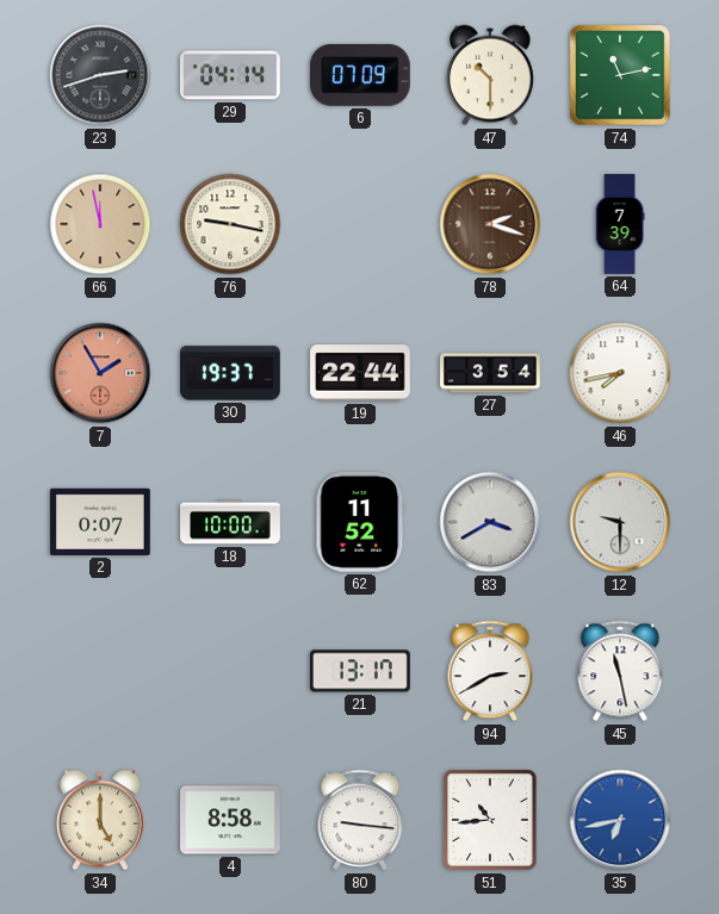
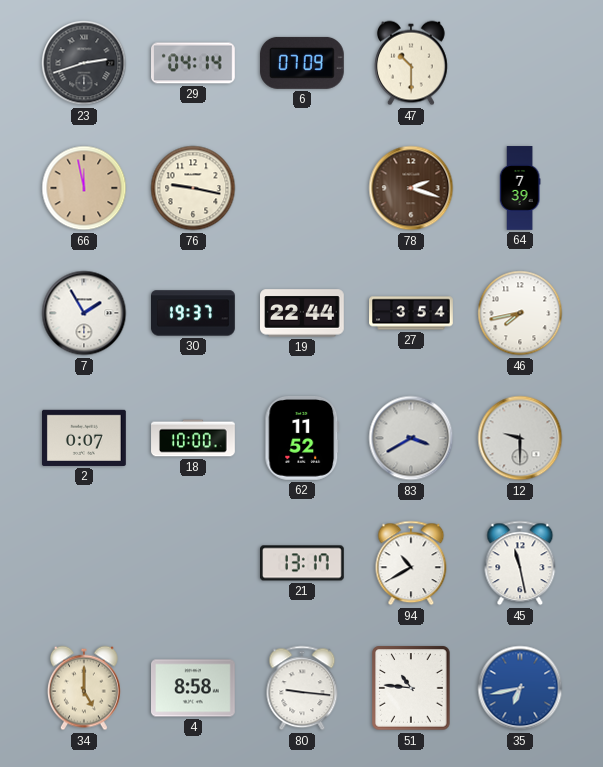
74: 11:13 -> none (620, 75)
7 dial: salmon -> white (84, 313)
94: 2:40 -> 10:40 (411, 563)
51: 10:44 -> 10:46 (411, 688)
